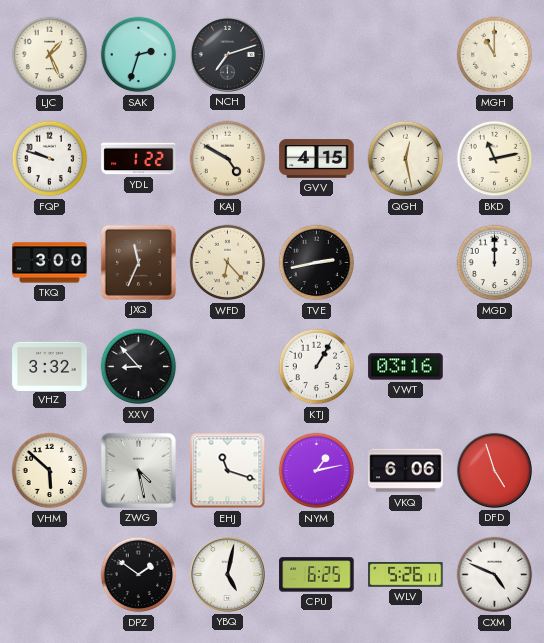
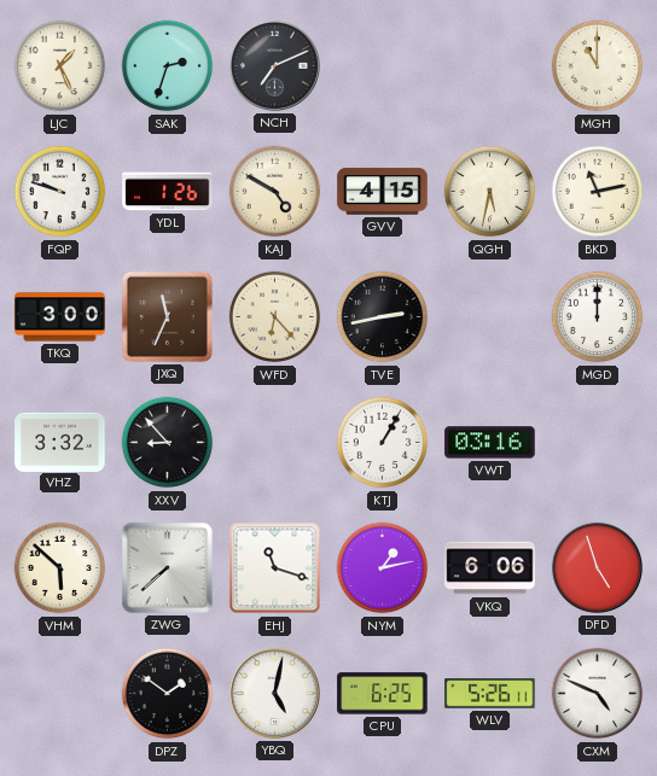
NCH: 7:12 -> 7:11 (274, 65)
YDL: 1:22 -> 1:26 (168, 192)
QGH: 12:28 -> 5:32 (490, 192)
ZWG: 4:28 -> 7:38 (167, 567)
